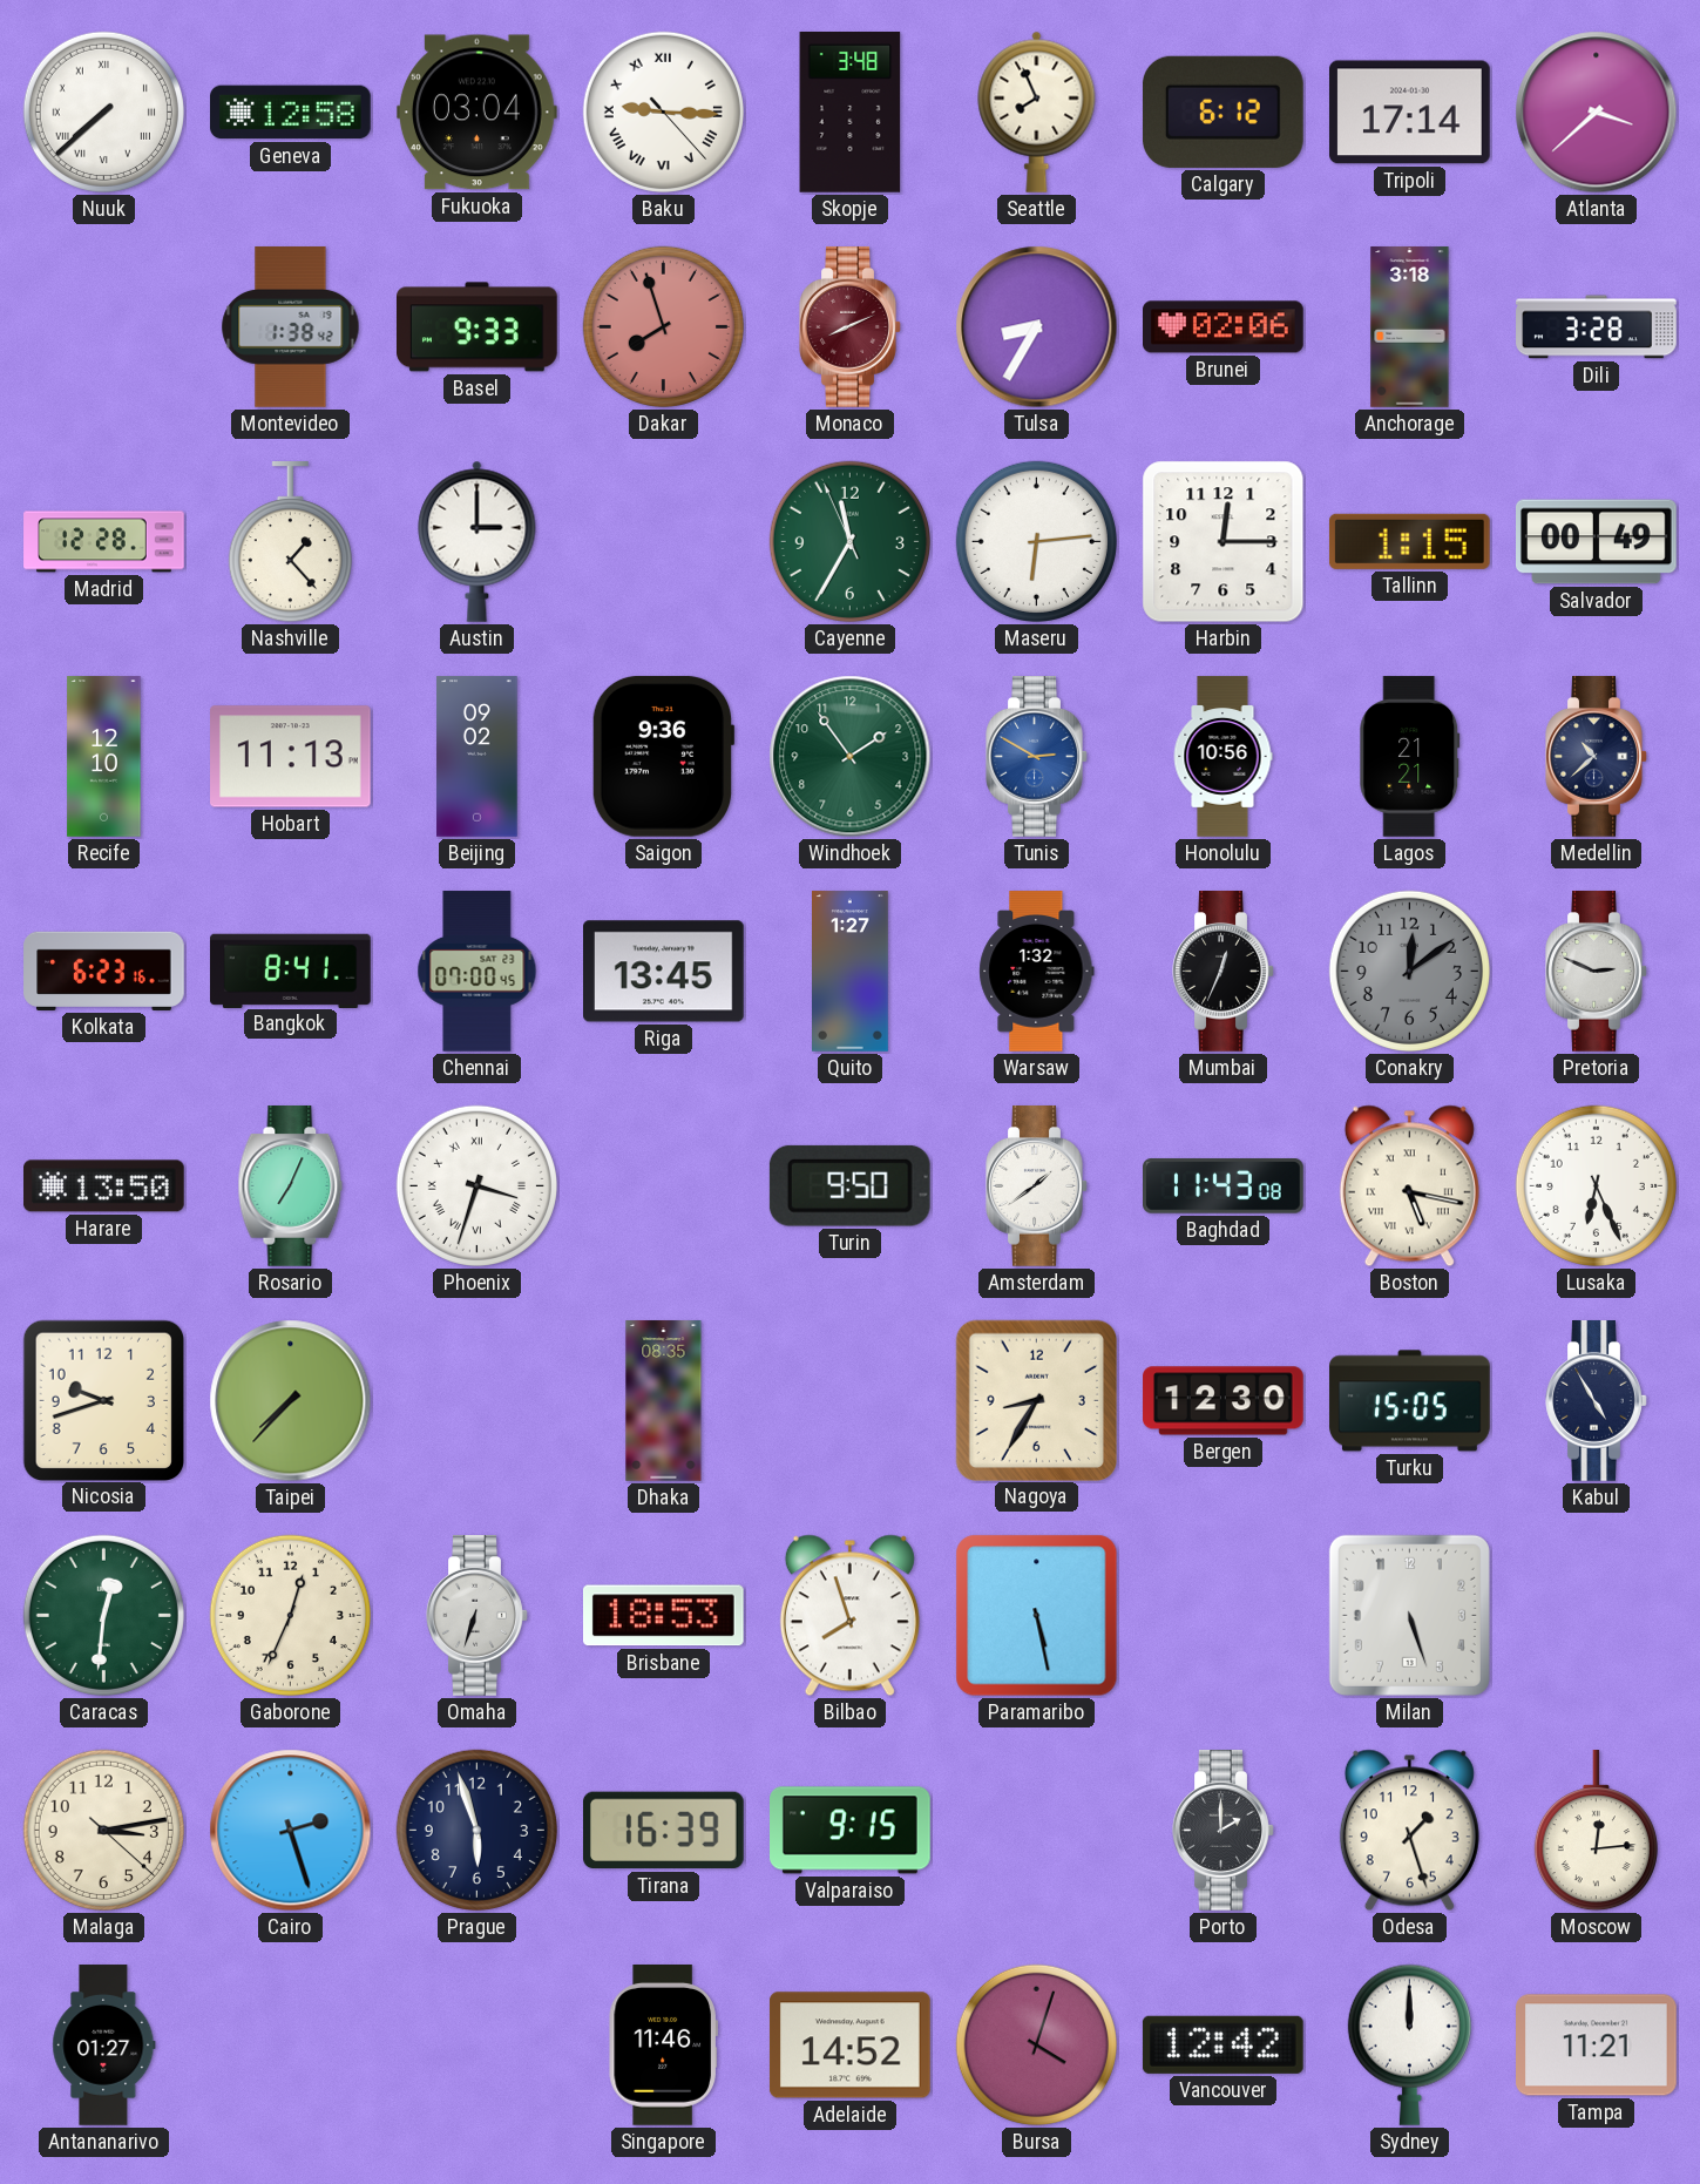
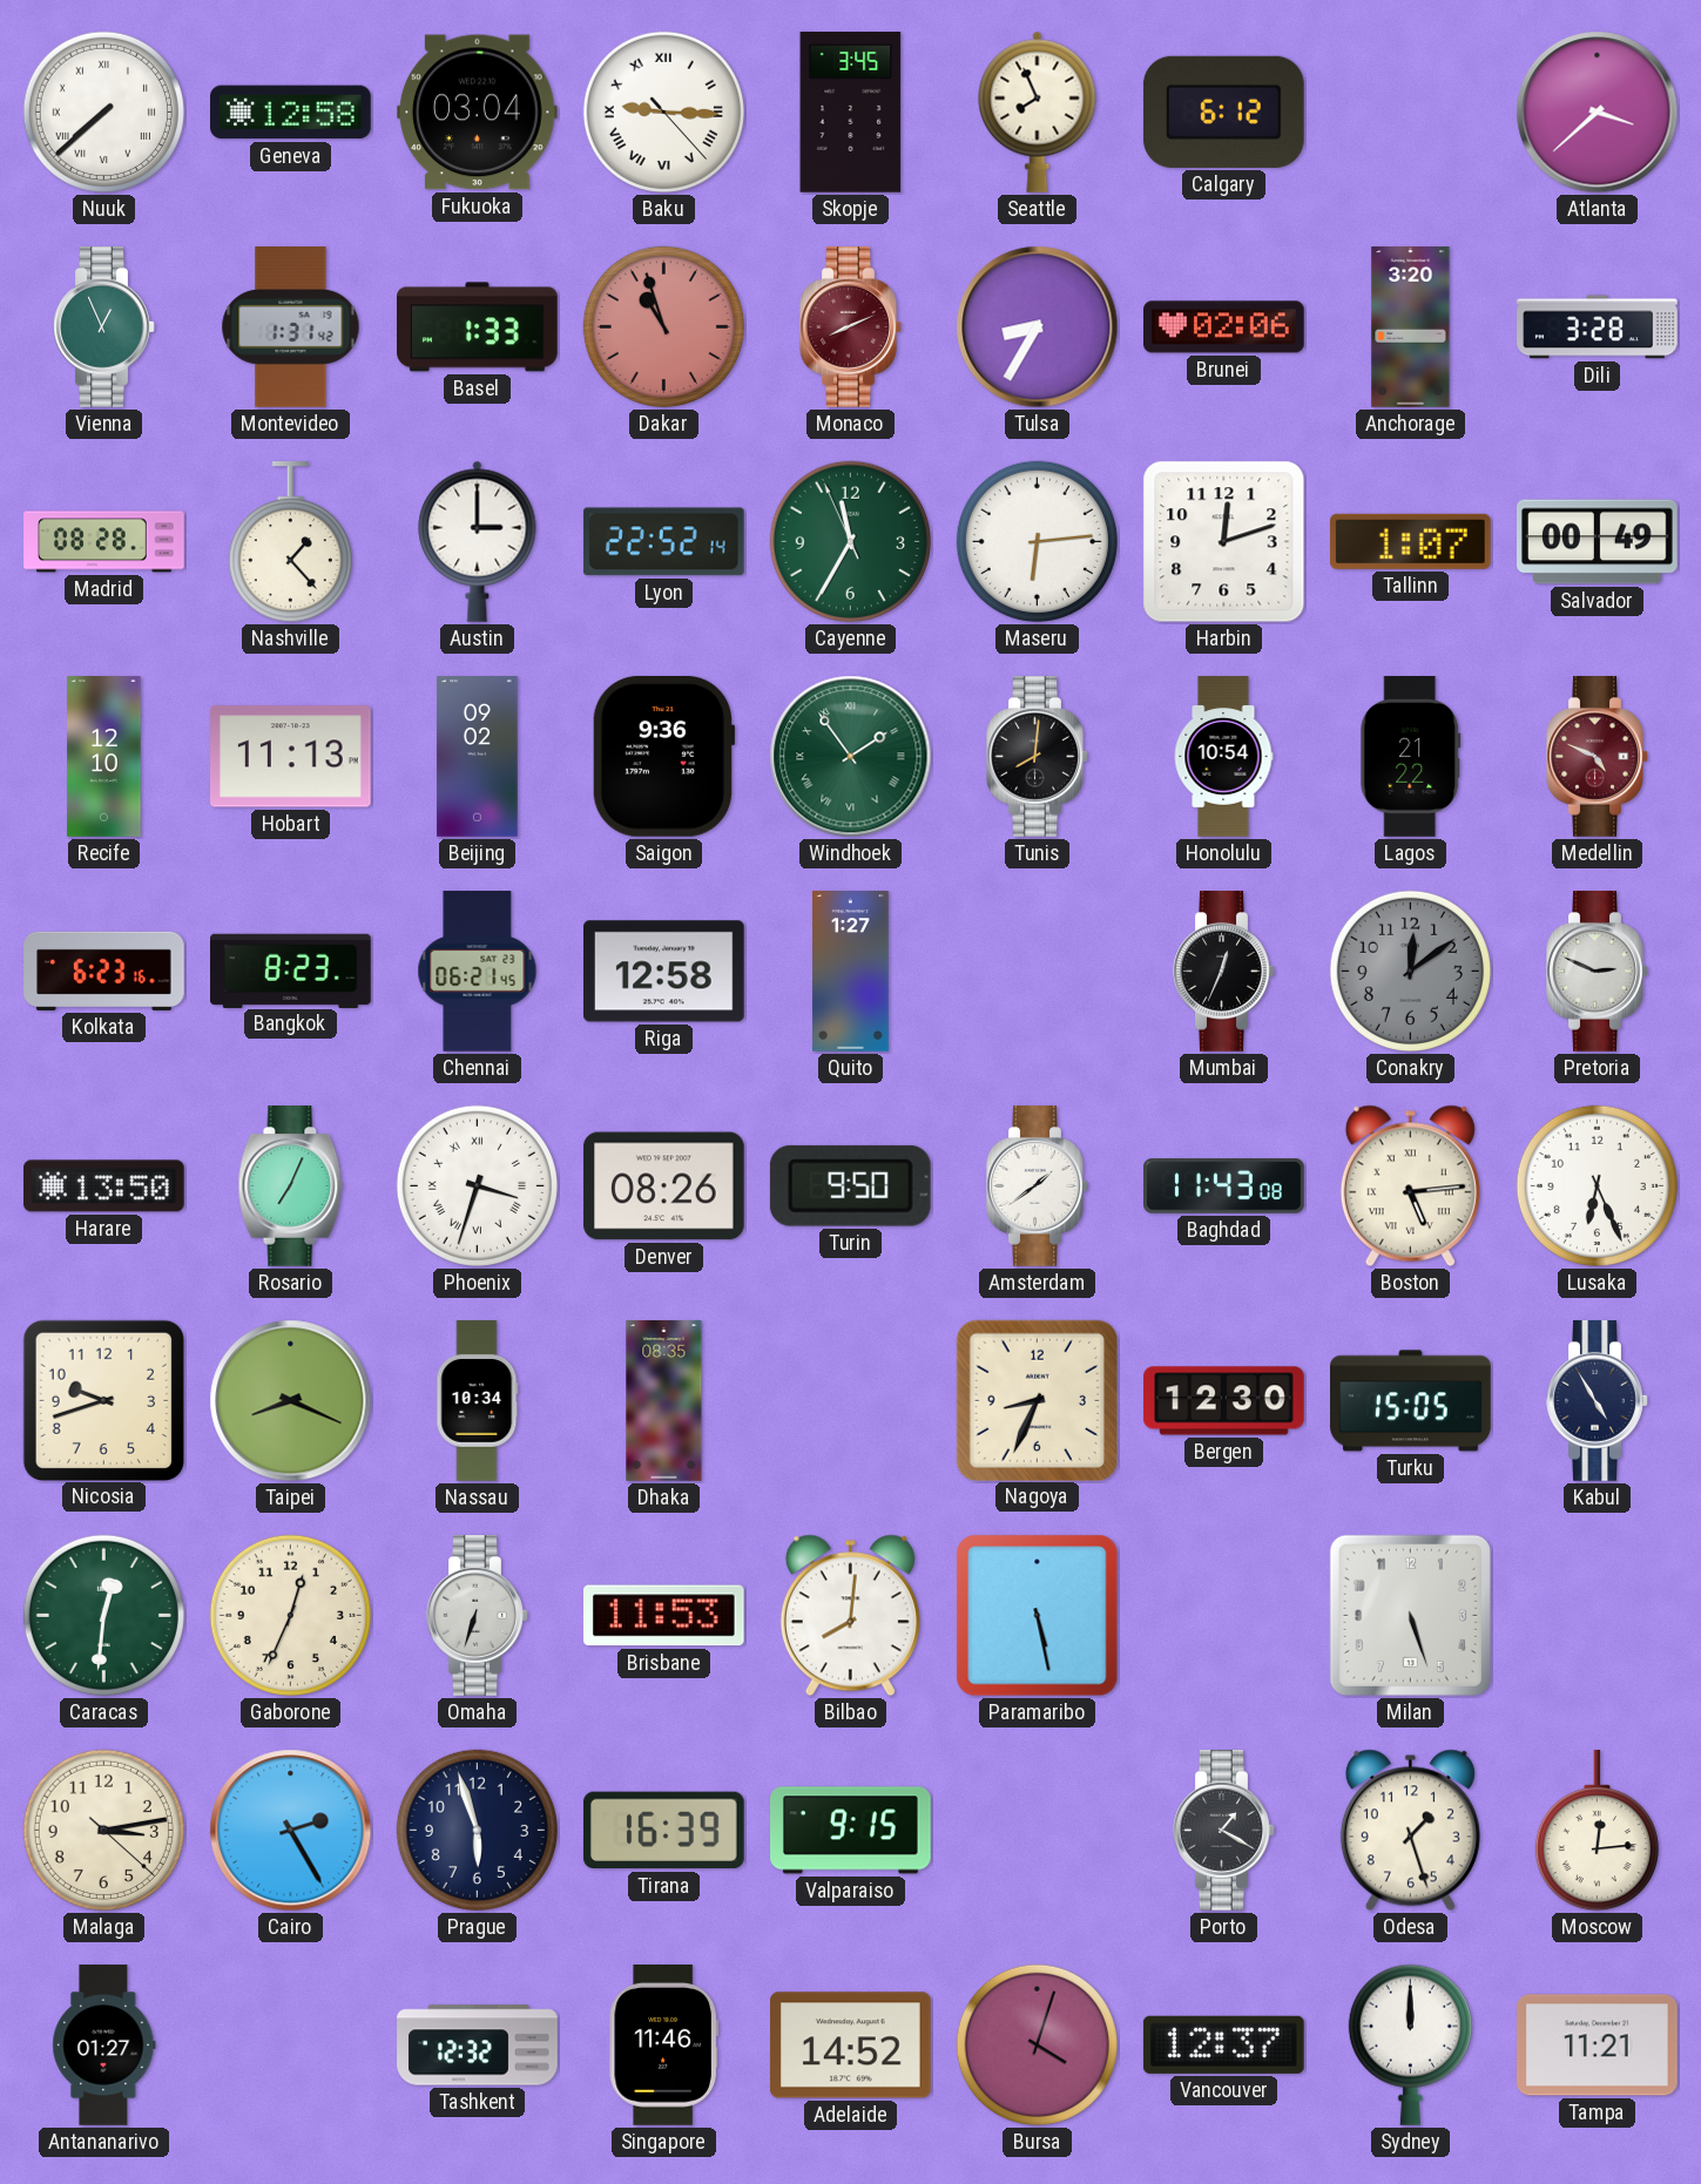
Skopje: 3:48 -> 3:45 (851, 113)
Tripoli: 17:14 -> none (1410, 113)
Vienna: none -> 12:56 (104, 327)
Montevideo: 1:38 -> 1:31 (291, 327)
Basel: 9:33 -> 1:33 (478, 327)
Dakar: 7:57 -> 10:57 (663, 326)
Anchorage: 3:18 -> 3:20 (1411, 327)
Madrid: 12:28 -> 08:28 (104, 542)
Lyon: none -> 22:52 (663, 542)
Harbin: 12:15 -> 12:12 (1224, 542)
Tallinn: 1:15 -> 1:07 (1410, 541)
Windhoek numerals: Arabic -> Roman (851, 757)
Tunis: 2:50 -> 8:01 (1038, 757)
Tunis dial: blue -> black (1038, 757)
Honolulu: 10:56 -> 10:54 (1223, 757)
Lagos: 21:21 -> 21:22 (1411, 757)
Medellin: 10:38 -> 4:49 (1598, 757)
Medellin dial: navy -> burgundy (1598, 757)
Bangkok: 8:41 -> 8:23 (291, 971)
Chennai: 07:00 -> 06:21 (478, 972)
Riga: 13:45 -> 12:58 (664, 972)
Warsaw: 1:32 -> none (1037, 972)
Denver: none -> 08:26 (664, 1186)
Boston: 5:17 -> 5:14 (1410, 1186)
Taipei: 7:37 -> 8:19 (291, 1401)
Nassau: none -> 10:34 (478, 1401)
Nagoya: 8:35 -> 8:34 (1037, 1400)
Brisbane: 18:53 -> 11:53 (663, 1616)
Bilbao: 7:57 -> 8:01 (850, 1616)
Cairo: 2:27 -> 2:25 (291, 1831)
Porto: 2:00 -> 1:20 (1224, 1831)
Tashkent: none -> 12:32 (478, 2046)
Vancouver: 12:42 -> 12:37 (1223, 2044)
